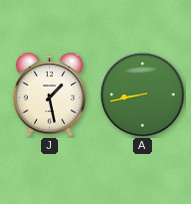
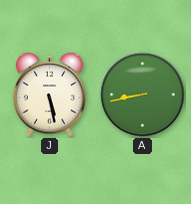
J: 1:28 -> 5:28 (49, 95)
